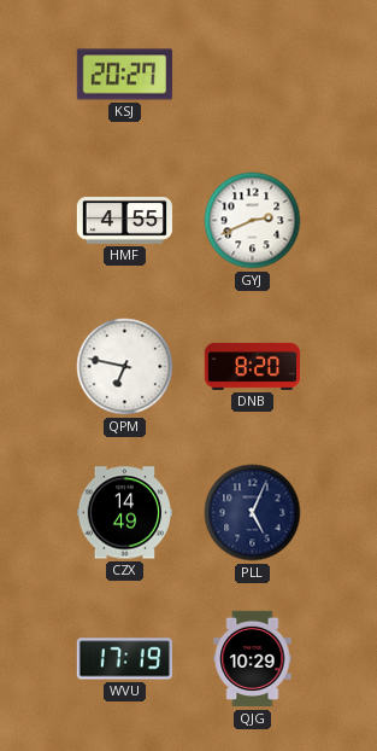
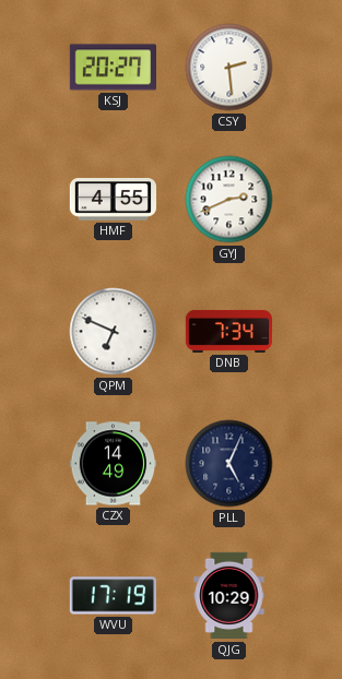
CSY: none -> 2:29 (229, 68)
QPM: 6:47 -> 6:49 (114, 332)
DNB: 8:20 -> 7:34 (229, 331)
